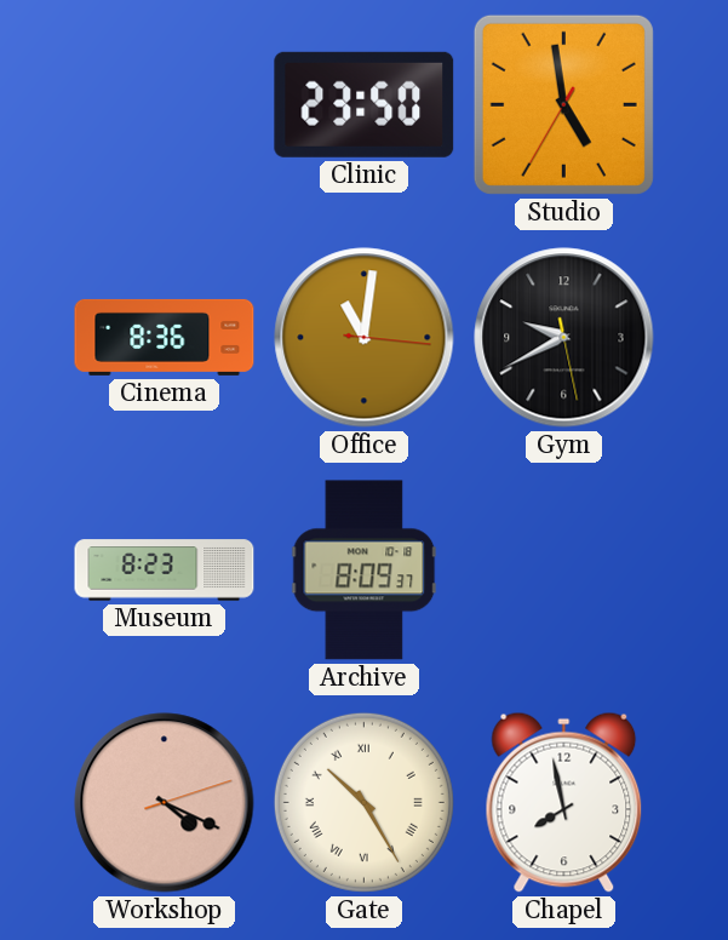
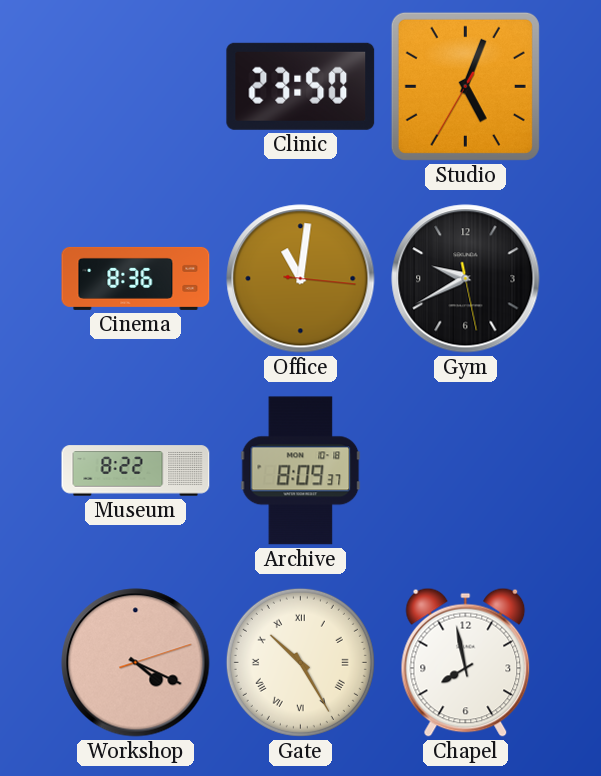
Studio: 4:58 -> 5:03 (465, 86)
Museum: 8:23 -> 8:22 (136, 471)
